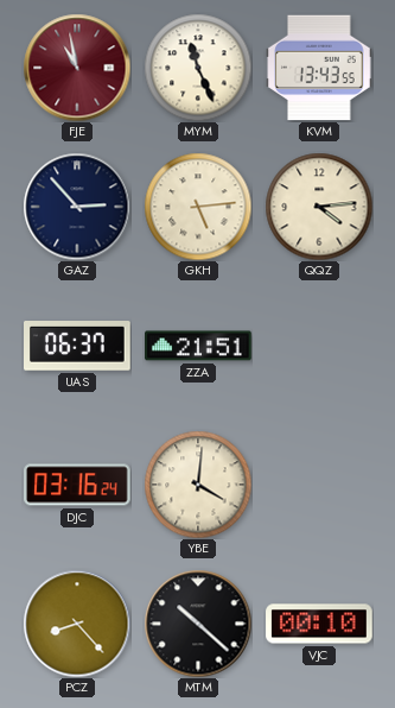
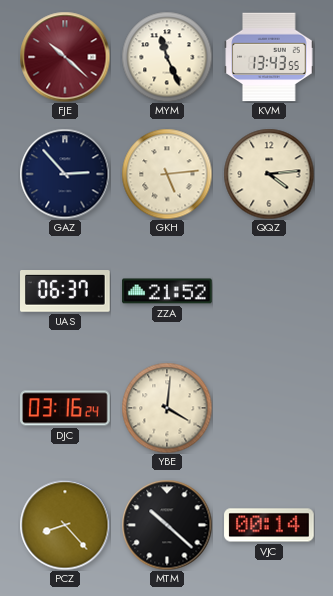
FJE: 10:58 -> 10:22 (65, 57)
ZZA: 21:51 -> 21:52 (167, 291)
VJC: 00:10 -> 00:14 (269, 525)
